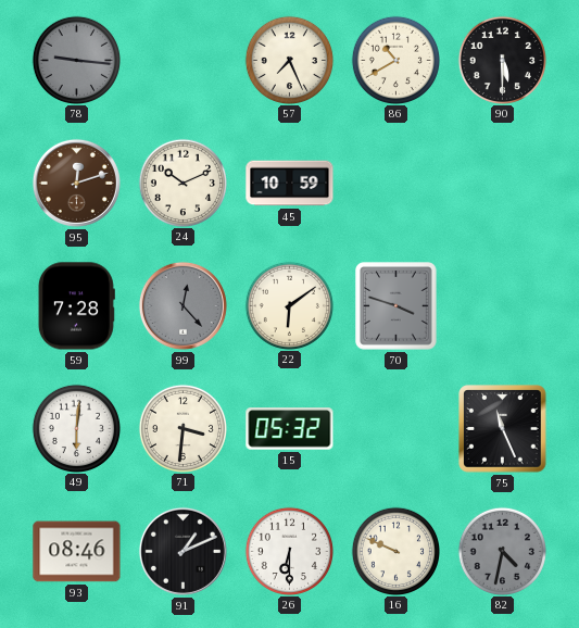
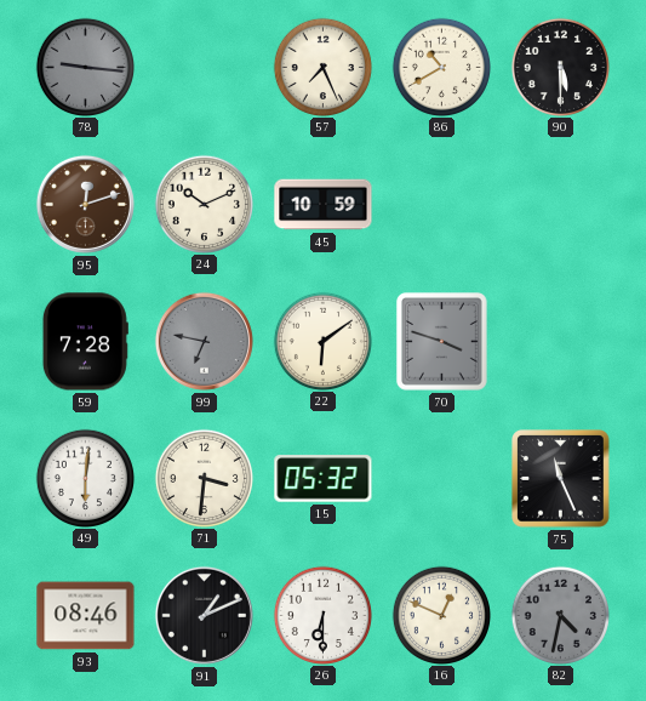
99: 12:23 -> 6:47 (204, 341)
16: 9:49 -> 12:49 (441, 615)
